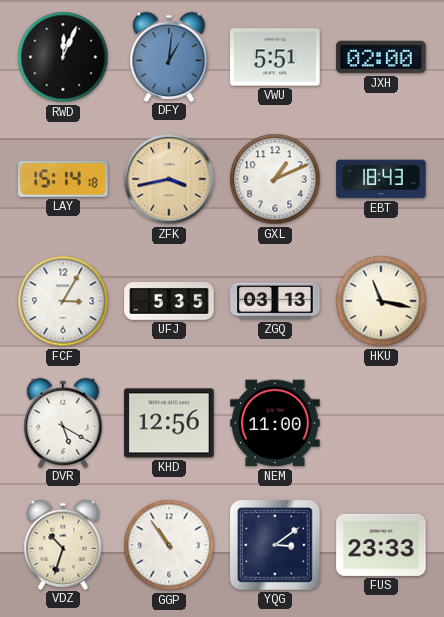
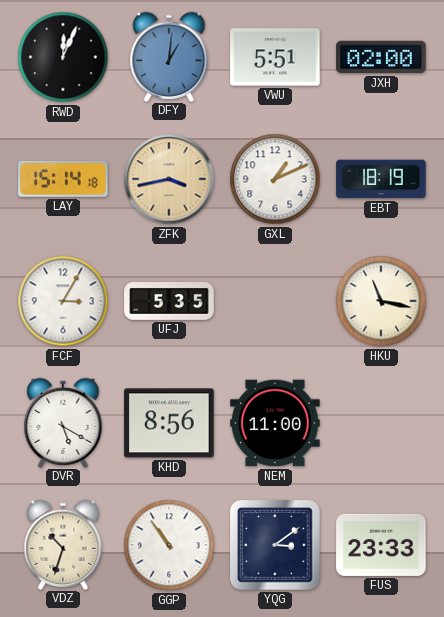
EBT: 18:43 -> 18:19 (381, 179)
ZGQ: 03:13 -> none (275, 301)
KHD: 12:56 -> 8:56 (169, 423)
